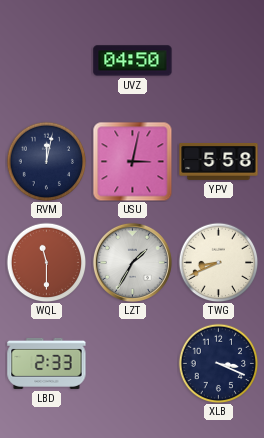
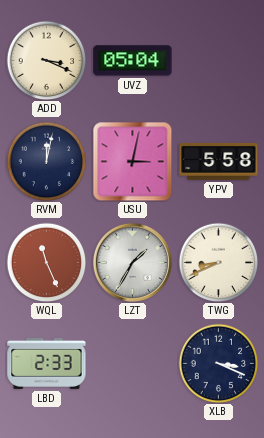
ADD: none -> 3:19 (46, 60)
UVZ: 04:50 -> 05:04 (133, 61)
WQL: 11:30 -> 11:26 (46, 262)
